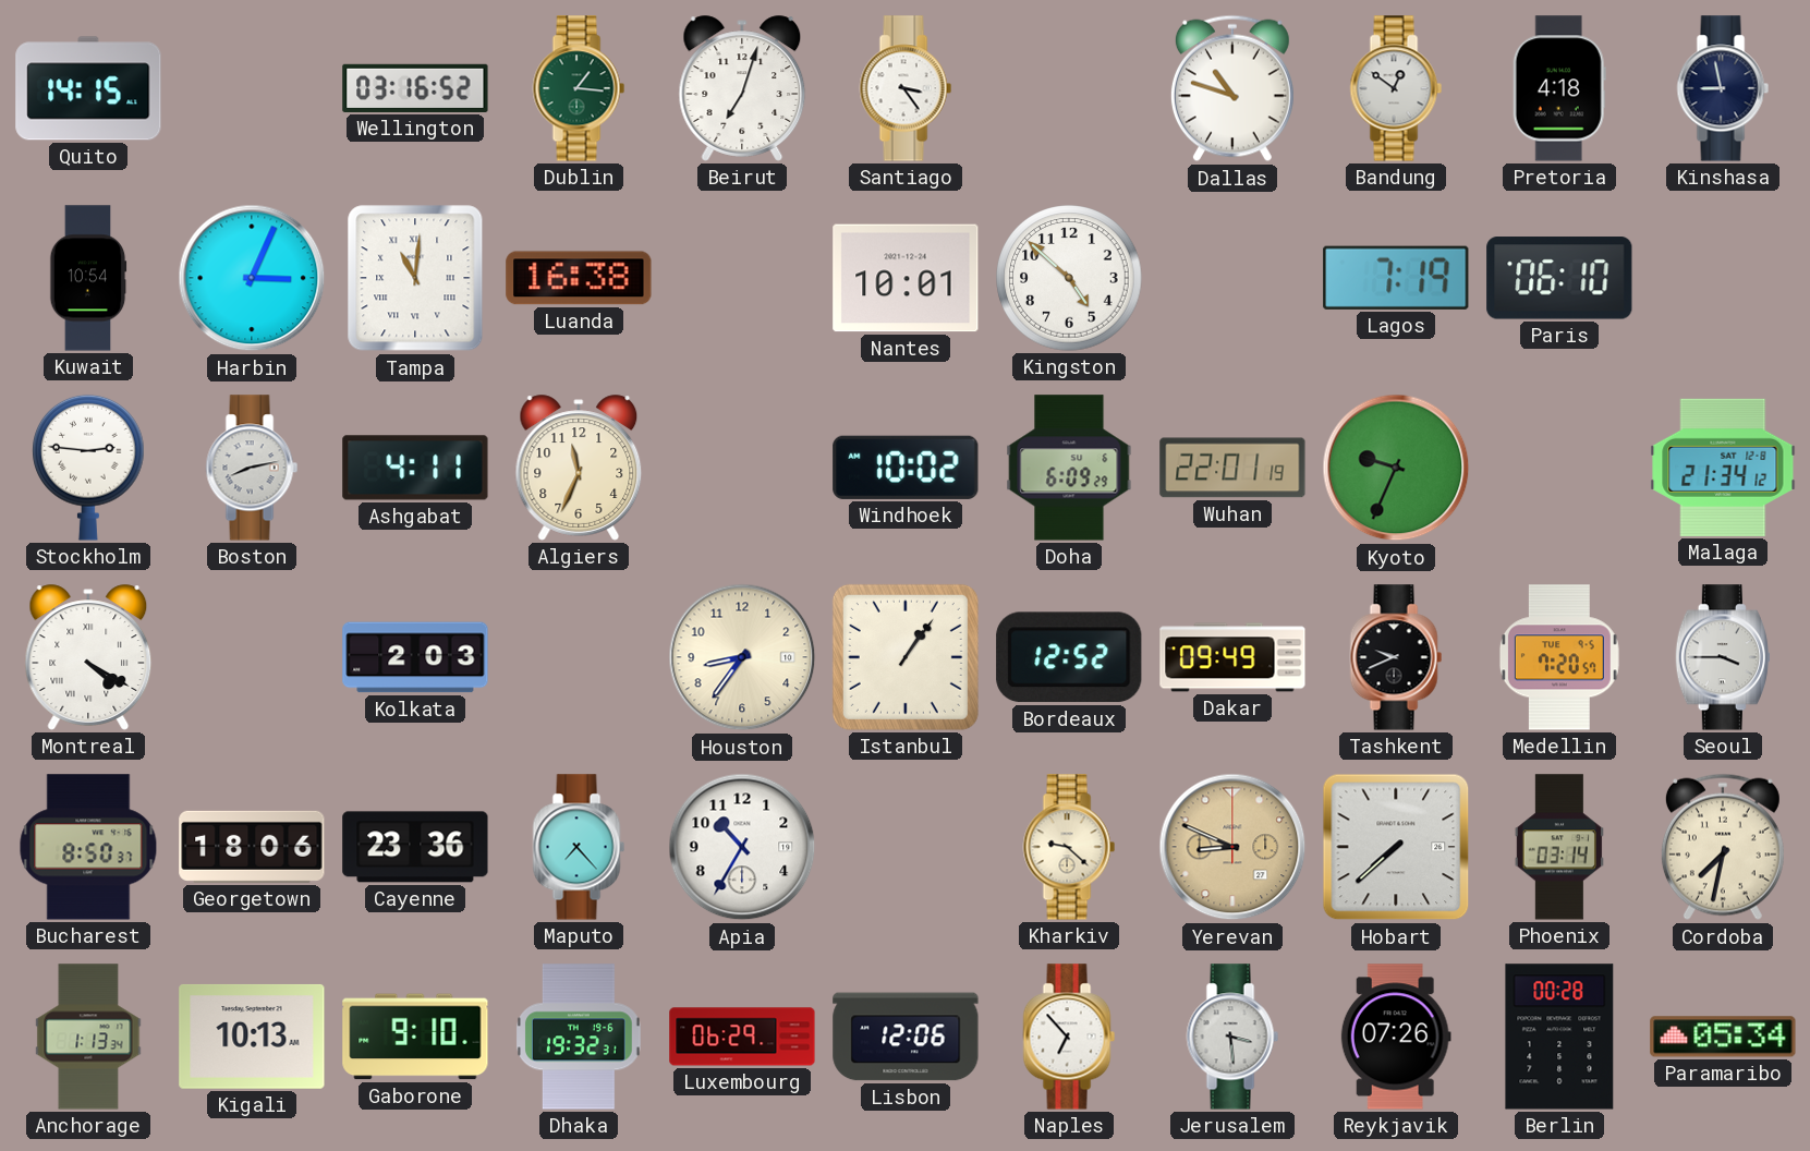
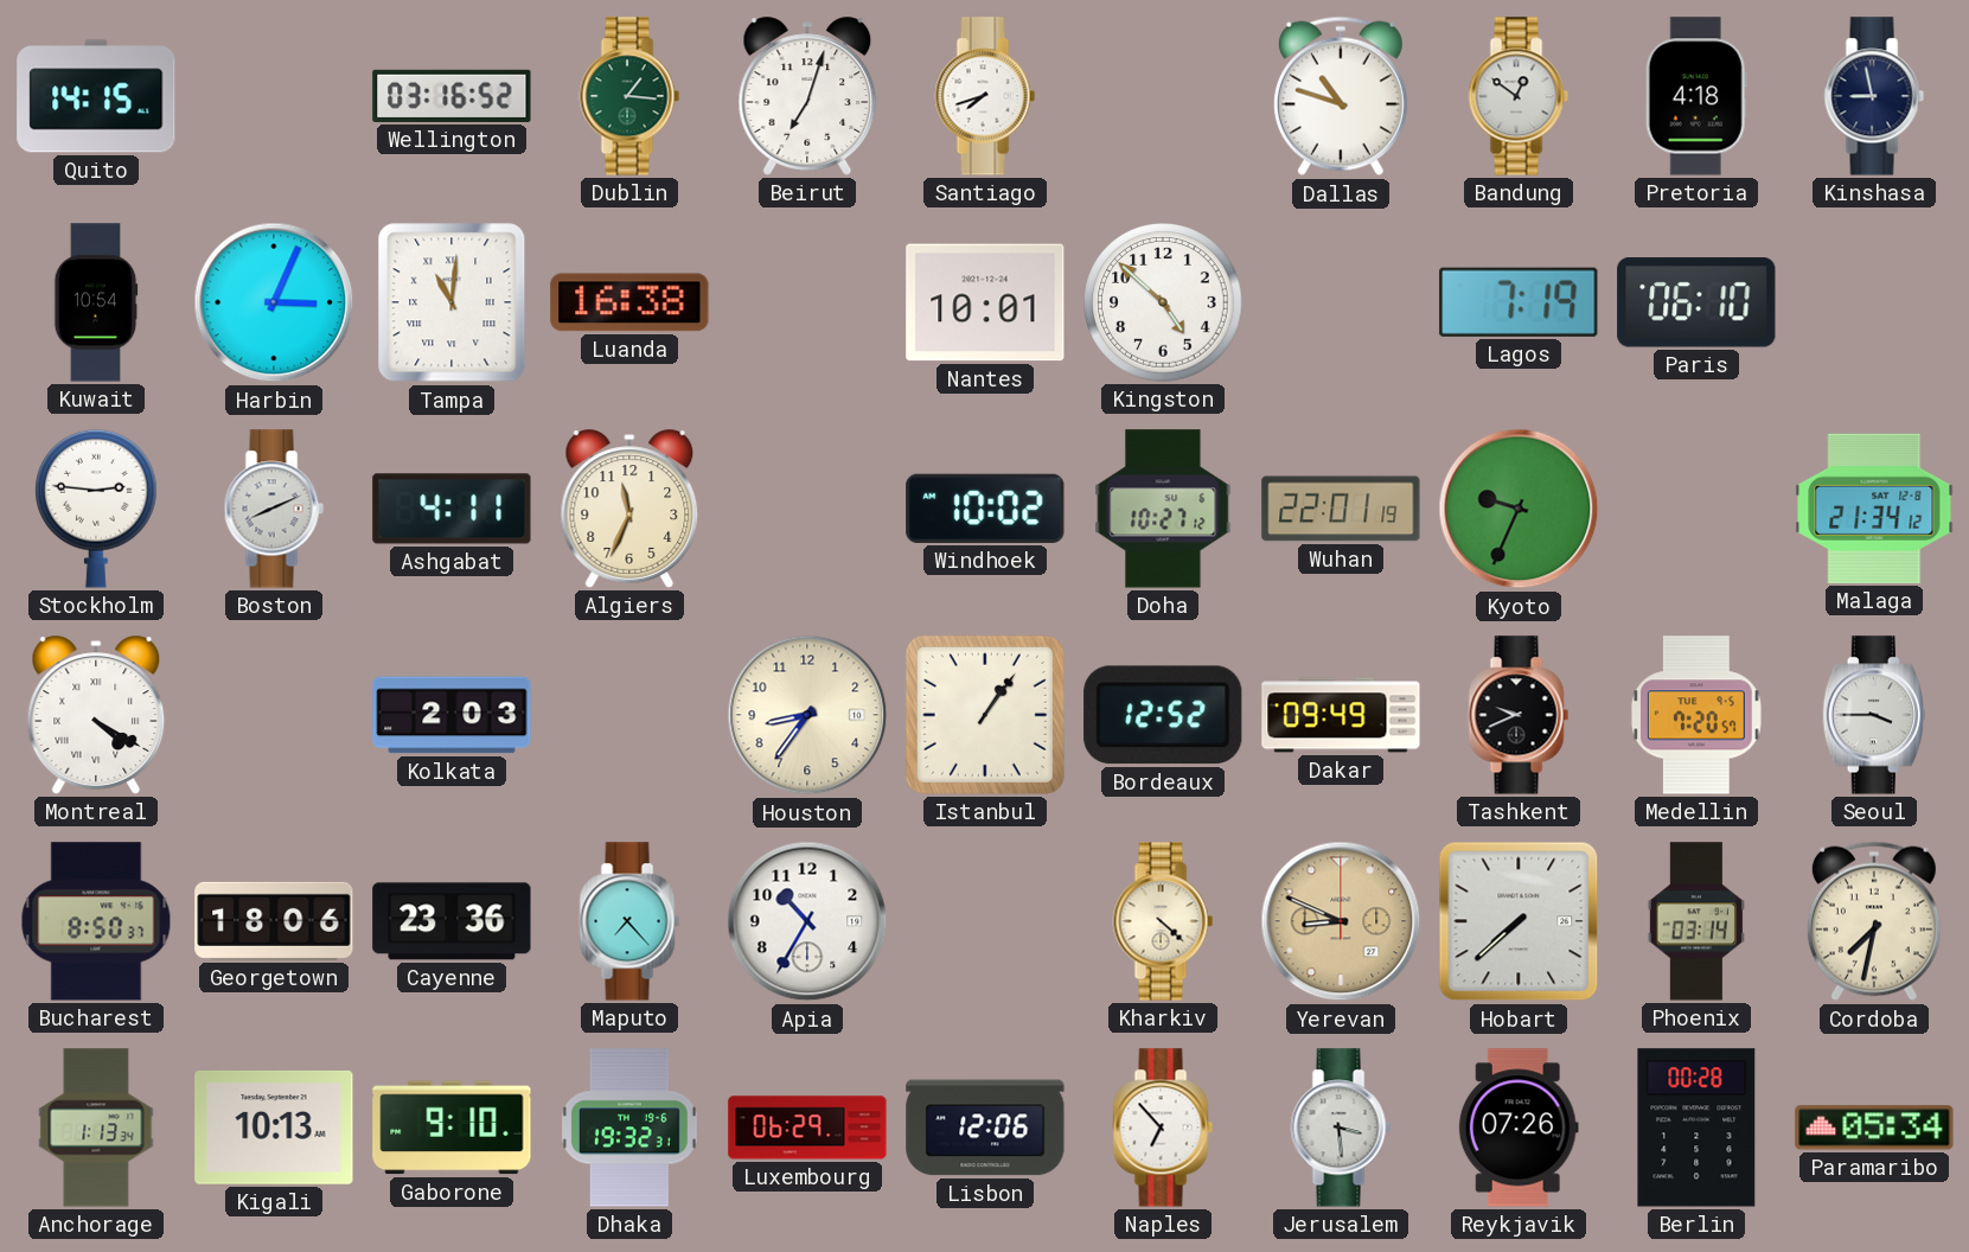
Santiago: 3:24 -> 7:42 (985, 96)
Boston: 8:13 -> 8:11 (274, 509)
Doha: 6:09 -> 10:27 (1163, 509)
Kharkiv: 9:22 -> 4:22 (1163, 921)
